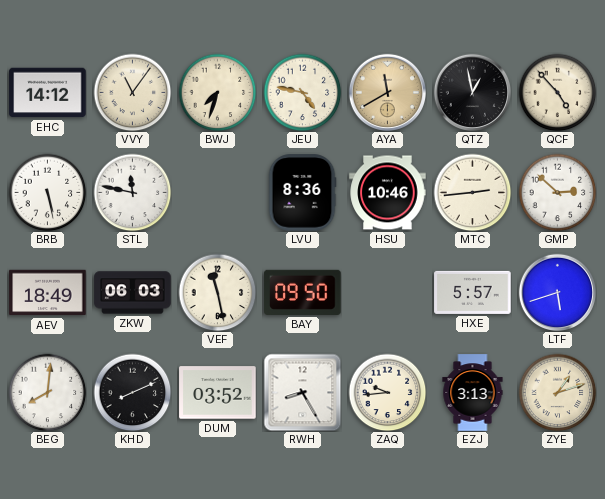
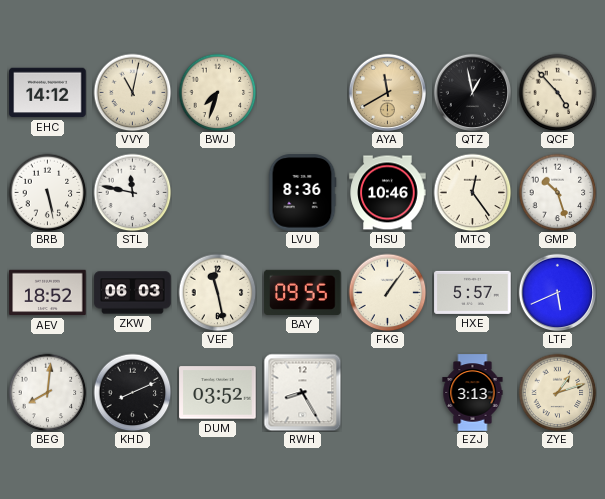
VVY: 11:06 -> 11:02 (132, 92)
JEU: 4:47 -> none (302, 92)
MTC: 2:44 -> 12:24 (472, 192)
GMP: 2:52 -> 10:27 (557, 192)
AEV: 18:49 -> 18:52 (48, 293)
BAY: 09:50 -> 09:55 (303, 292)
FKG: none -> 1:06 (387, 292)
LTF: 5:42 -> 5:41 (557, 292)
ZAQ: 9:44 -> none (387, 392)
